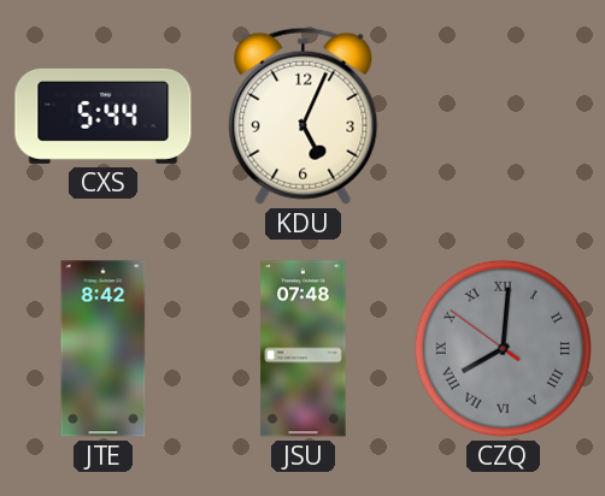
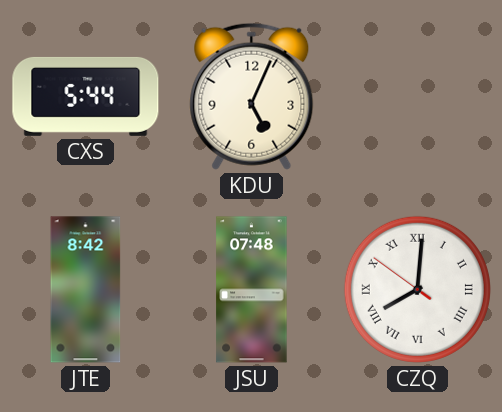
CZQ dial: grey -> white (417, 289)
